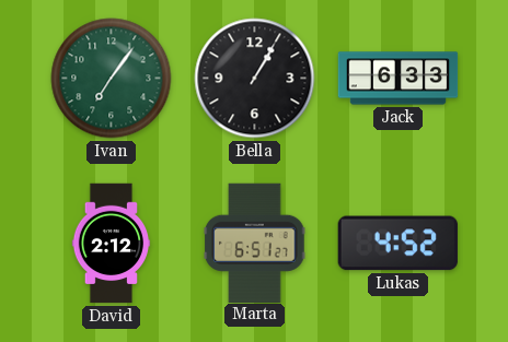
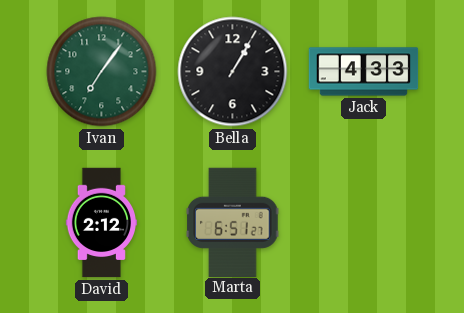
Jack: 6:33 -> 4:33 (364, 72)
Lukas: 4:52 -> none (397, 244)
